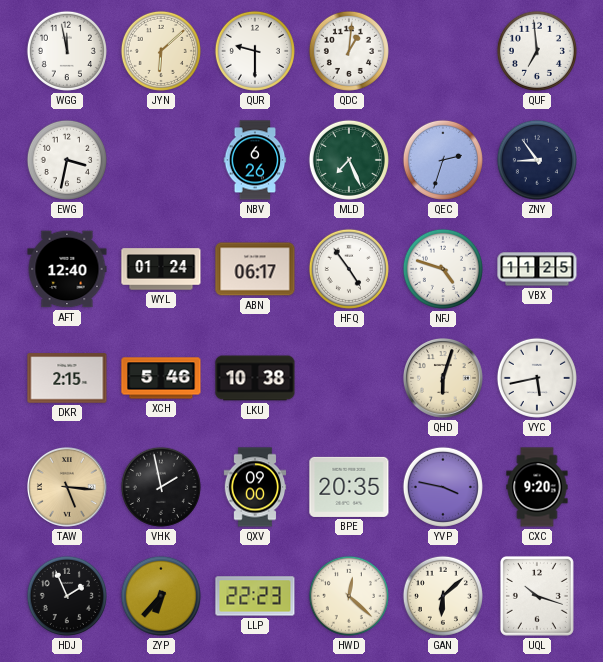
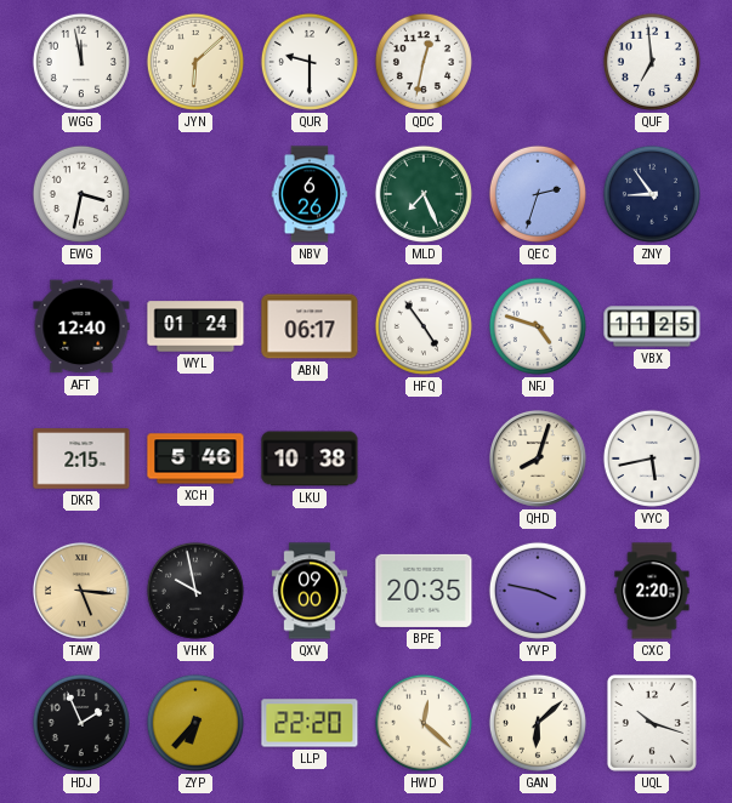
QDC: 1:01 -> 12:32 (424, 62)
QHD: 6:03 -> 8:03 (539, 460)
VHK: 1:58 -> 9:58 (195, 591)
CXC: 9:20 -> 2:20 (652, 591)
LLP: 22:23 -> 22:20 (310, 723)
